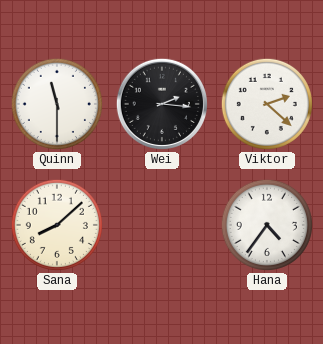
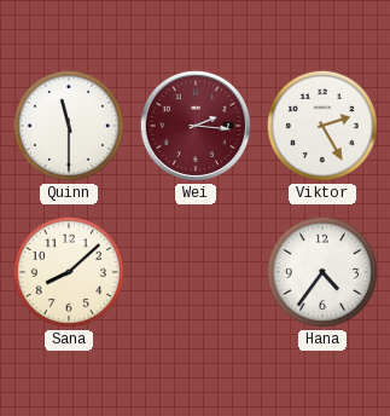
Wei dial: black -> burgundy (196, 126)
Viktor: 2:22 -> 2:25 (322, 126)
